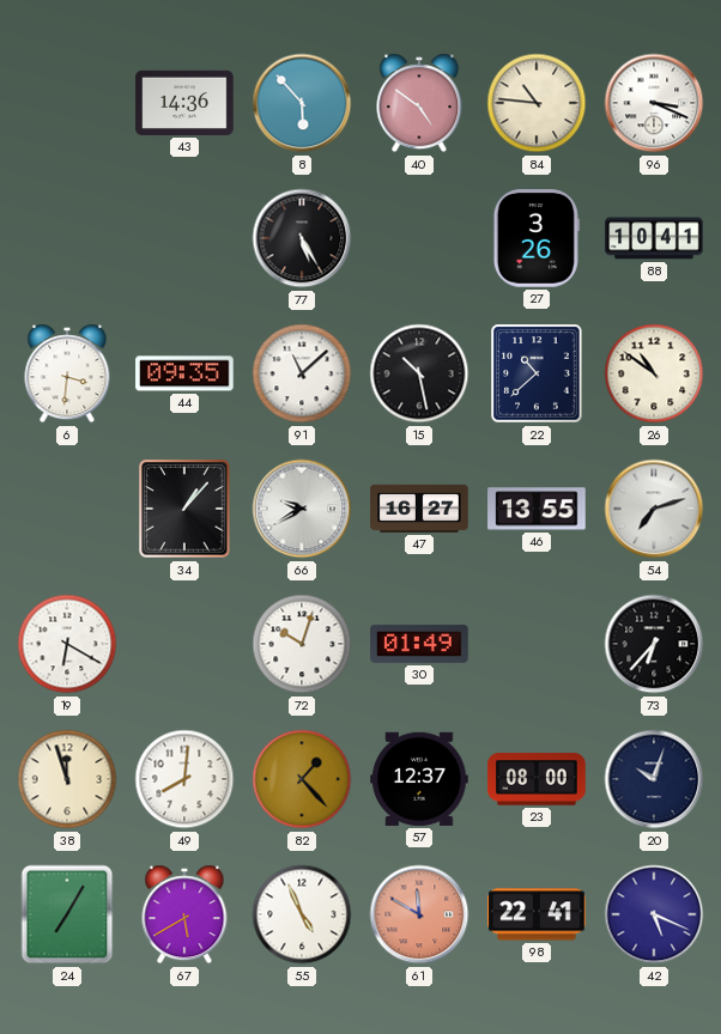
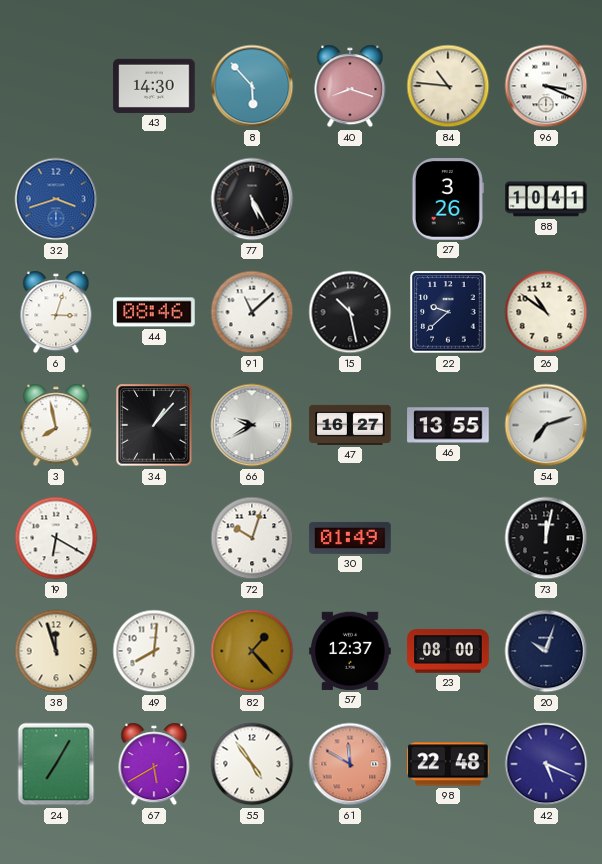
43: 14:36 -> 14:30 (154, 86)
40: 4:51 -> 8:18 (350, 86)
32: none -> 3:42 (56, 199)
6: 3:31 -> 3:03 (56, 312)
44: 09:35 -> 08:46 (154, 312)
22: 10:38 -> 9:38 (448, 312)
3: none -> 7:58 (56, 425)
73: 6:37 -> 12:02 (546, 538)
55: 4:56 -> 4:54 (252, 764)
98: 22:41 -> 22:48 (448, 764)
